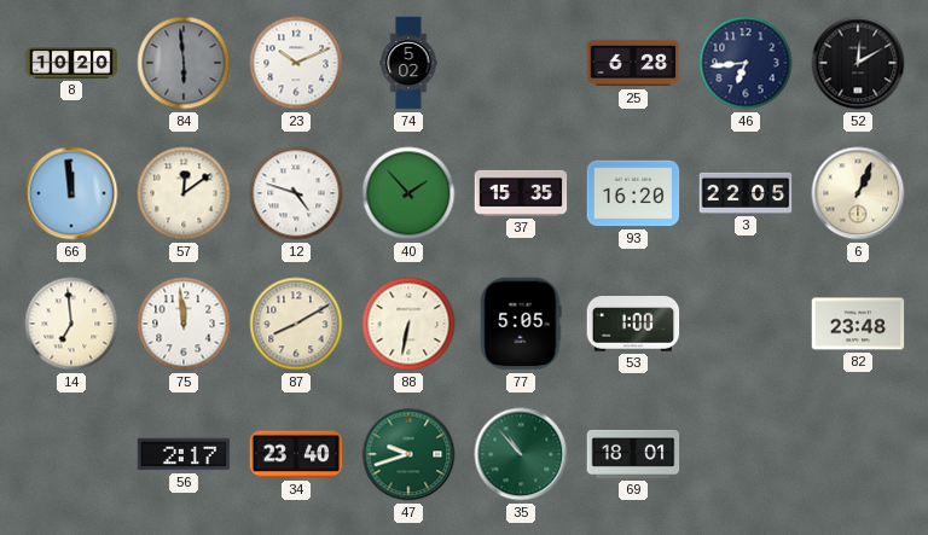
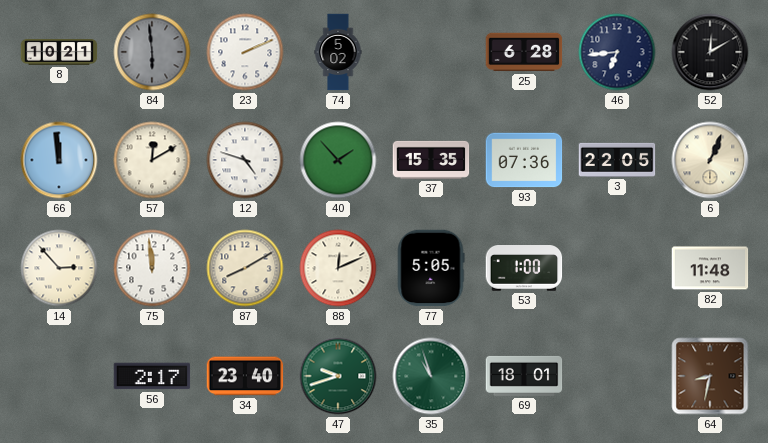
8: 10:20 -> 10:21 (59, 53)
23: 10:11 -> 2:11 (245, 52)
57: 12:09 -> 12:10 (152, 160)
93: 16:20 -> 07:36 (524, 160)
14: 6:59 -> 2:53 (59, 268)
88: 6:32 -> 12:11 (338, 268)
82: 23:48 -> 11:48 (710, 268)
35: 10:53 -> 10:57 (431, 376)
64: none -> 8:32 (710, 376)
